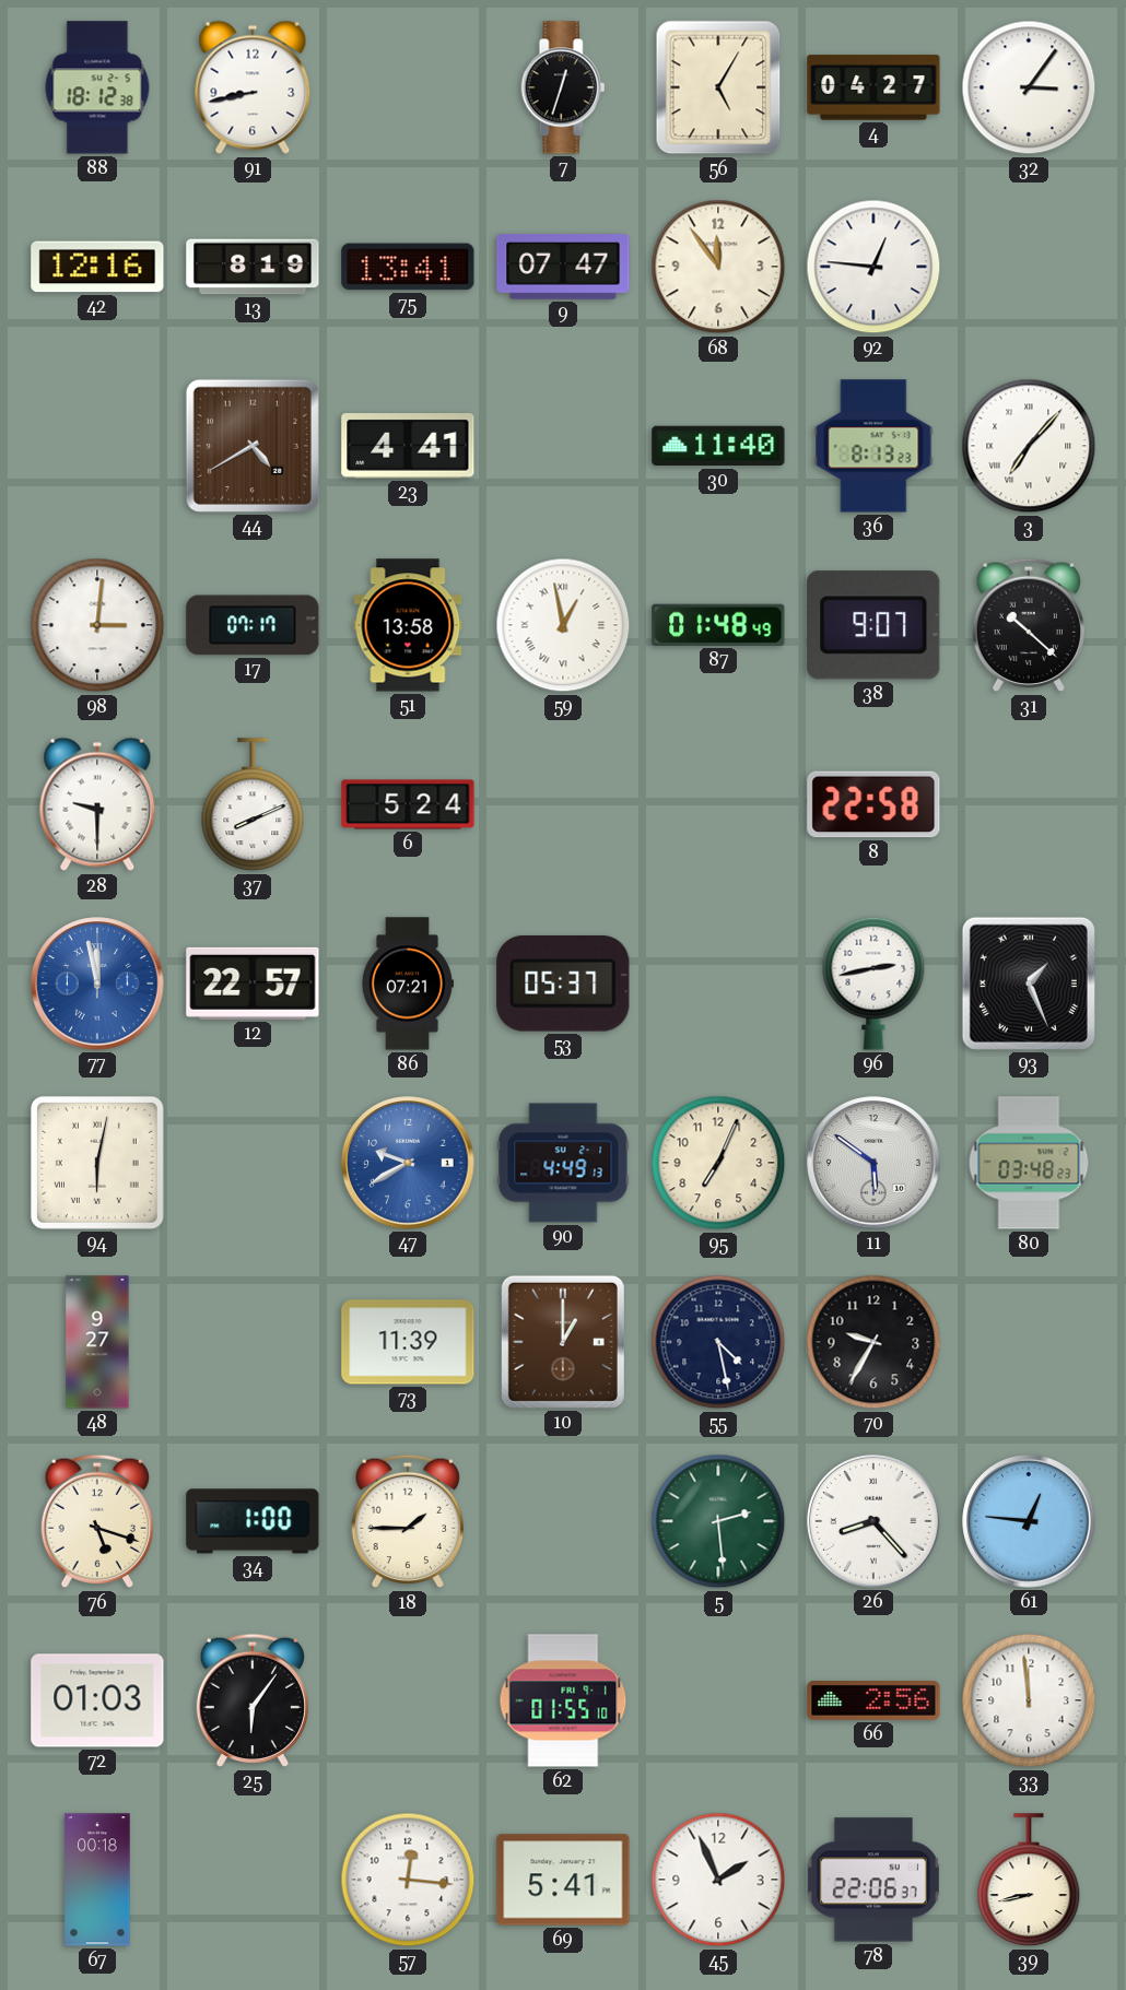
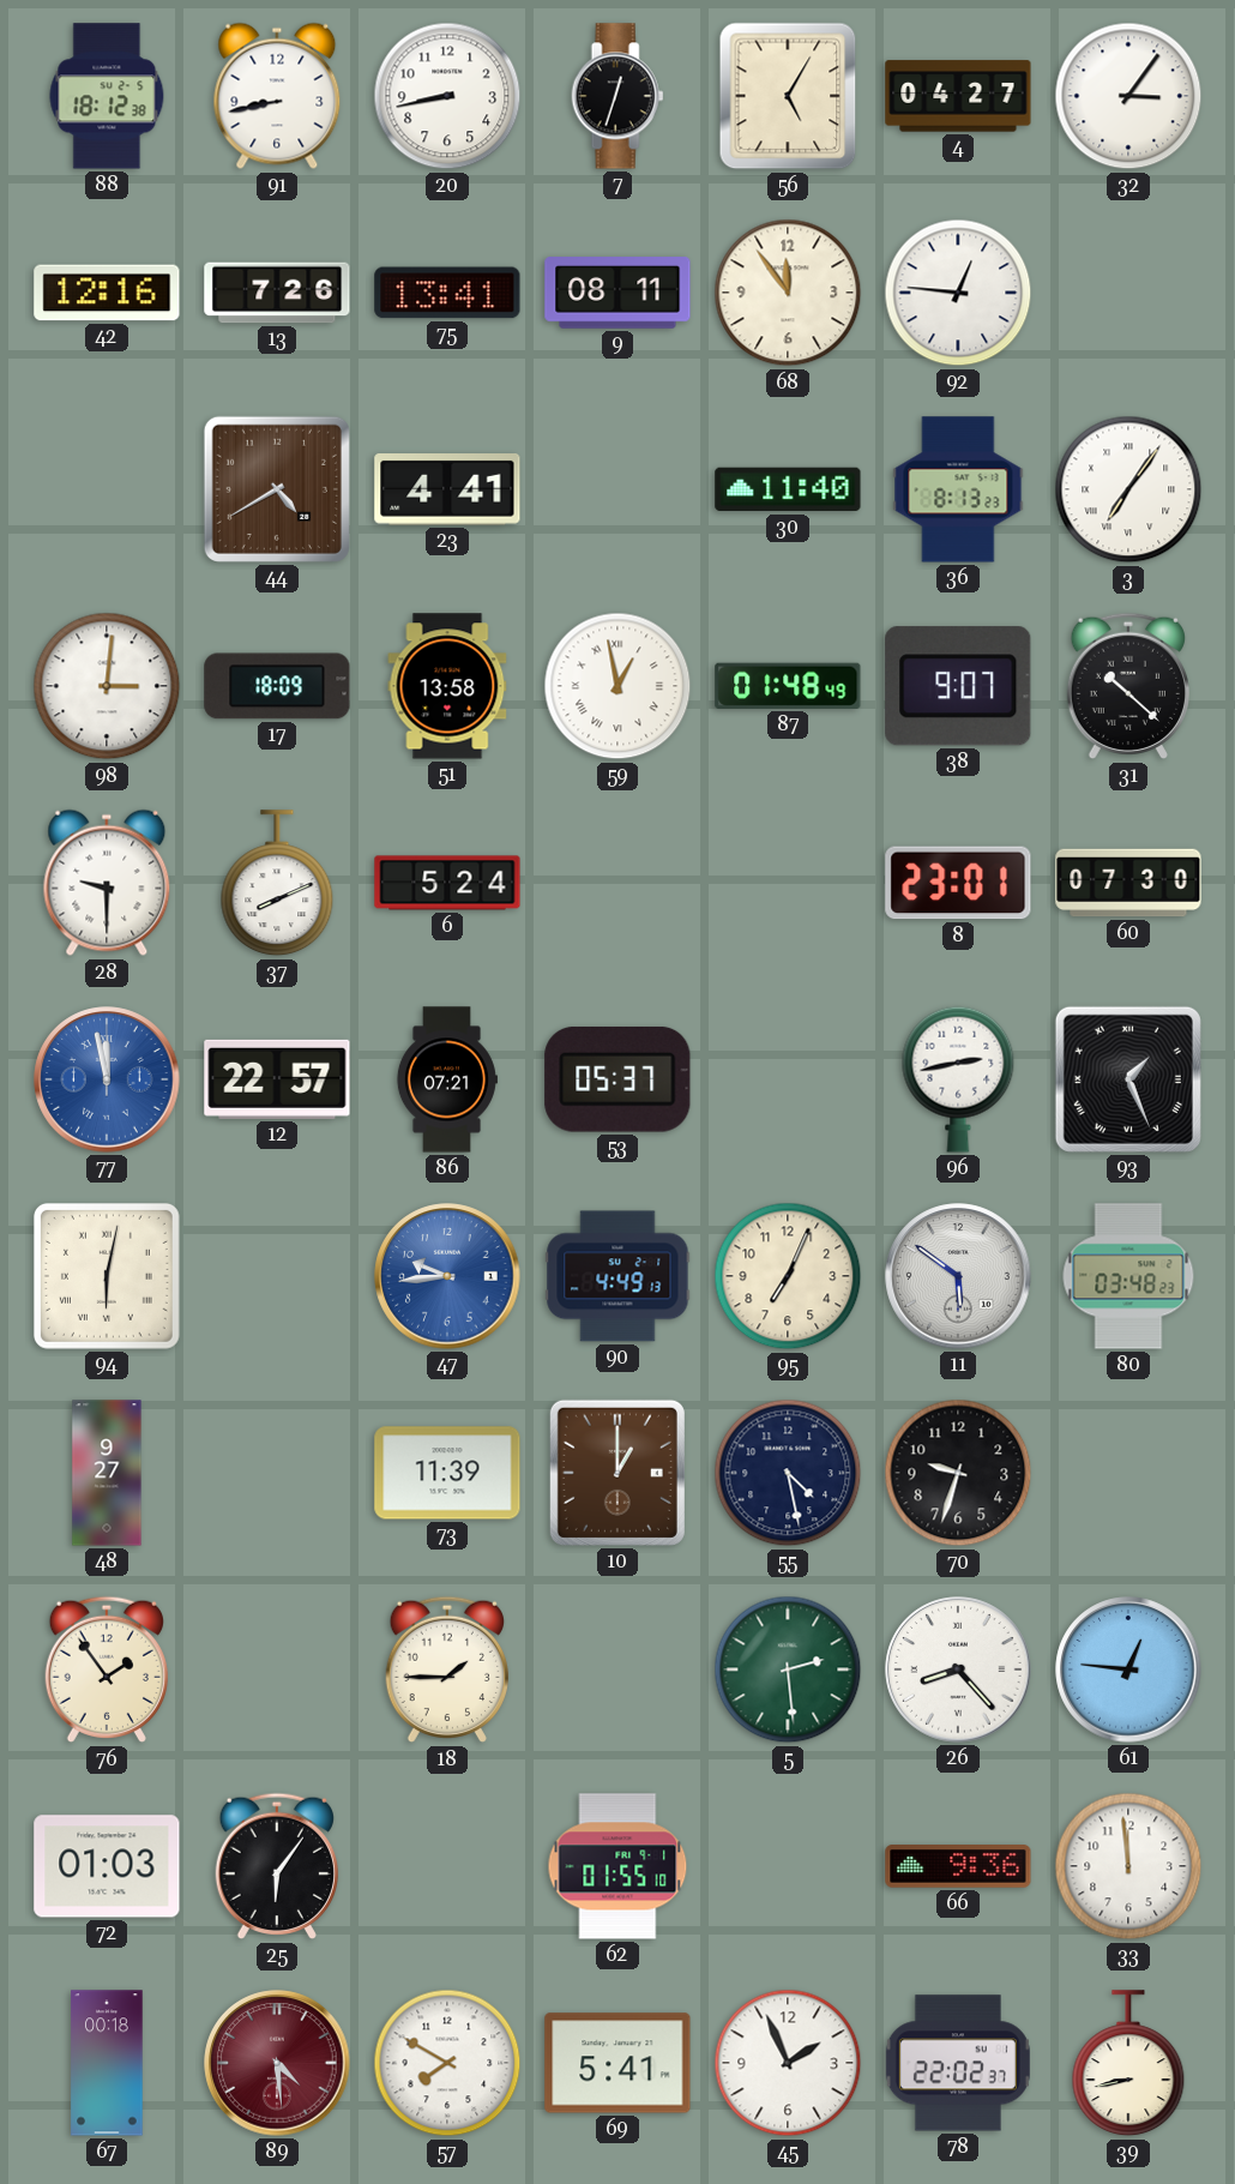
20: none -> 8:43 (447, 96)
13: 8:19 -> 7:26 (277, 293)
9: 07:47 -> 08:11 (617, 293)
3: 7:07 -> 7:06 (1128, 489)
17: 07:17 -> 18:09 (277, 686)
8: 22:58 -> 23:01 (958, 883)
60: none -> 07:30 (1128, 883)
47: 9:40 -> 9:44 (447, 1276)
70: 9:35 -> 9:33 (958, 1473)
76: 5:18 -> 1:54 (106, 1669)
34: 1:00 -> none (253, 1521)
66: 2:56 -> 9:36 (958, 1866)
89: none -> 4:29 (277, 2063)
57: 12:16 -> 7:50 (447, 2063)
78: 22:06 -> 22:02 (958, 2063)
